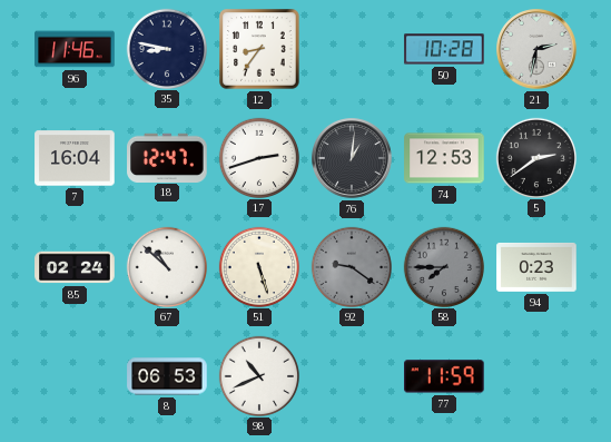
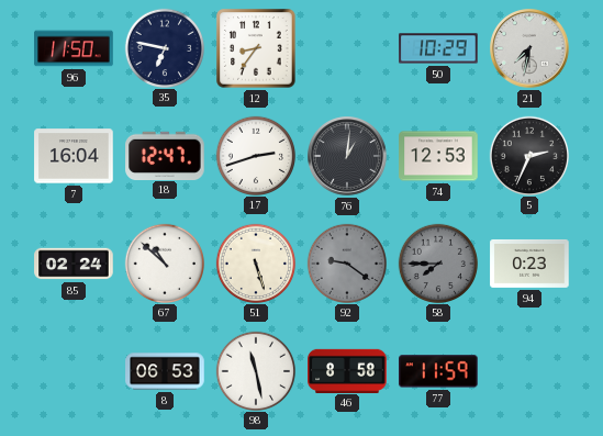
96: 11:46 -> 11:50 (74, 48)
35: 8:47 -> 6:47 (164, 47)
50: 10:28 -> 10:29 (438, 48)
21: 2:32 -> 7:32 (529, 48)
5: 2:39 -> 2:34 (528, 155)
98: 10:41 -> 11:28 (255, 370)
46: none -> 8:58 (347, 370)
